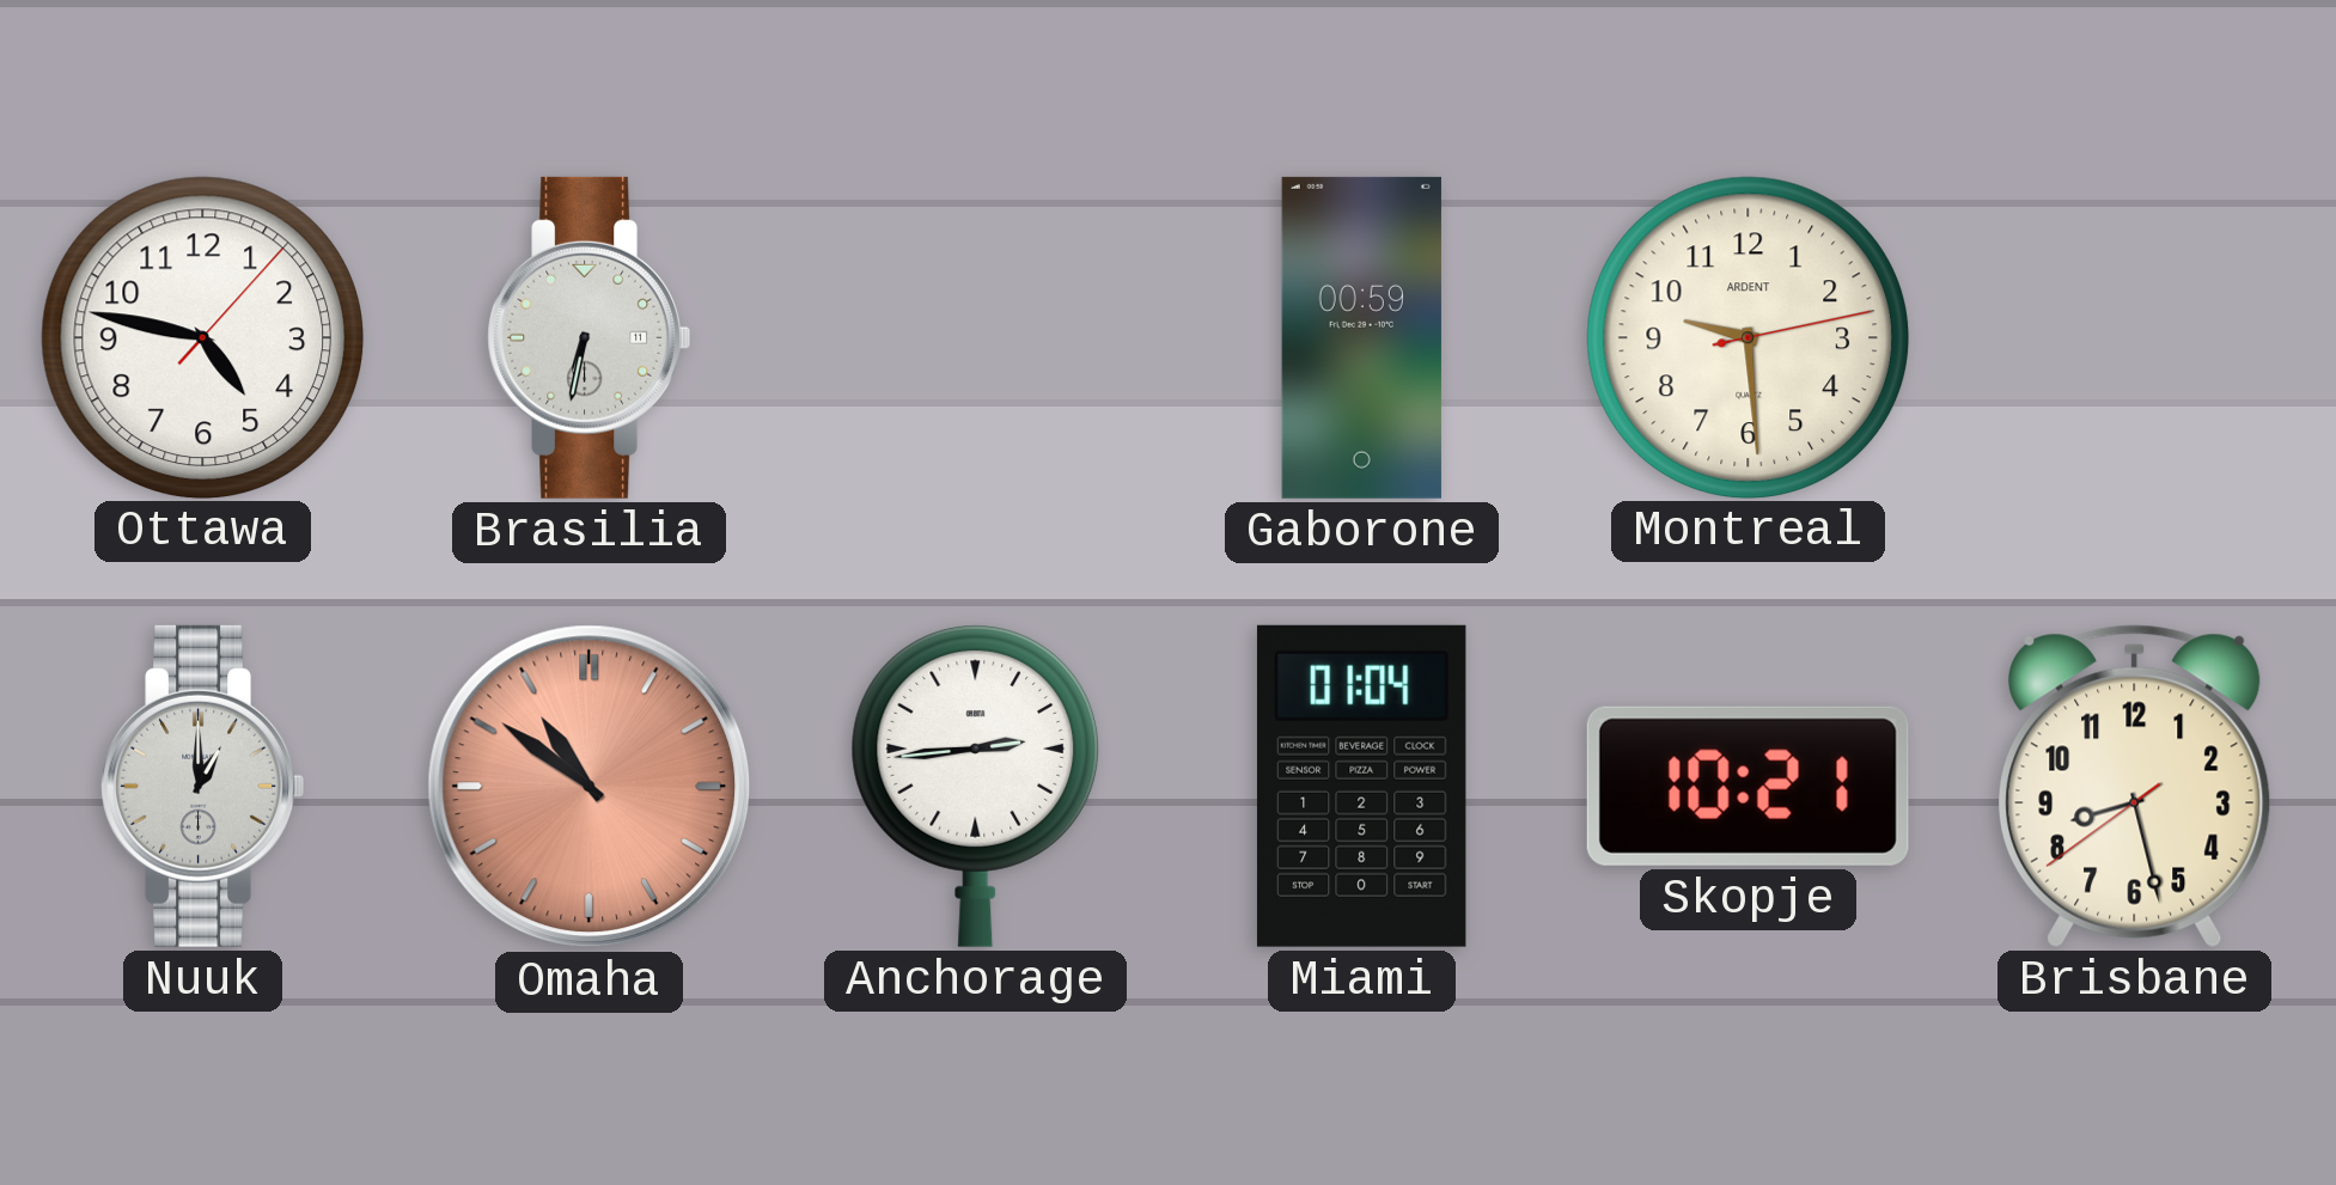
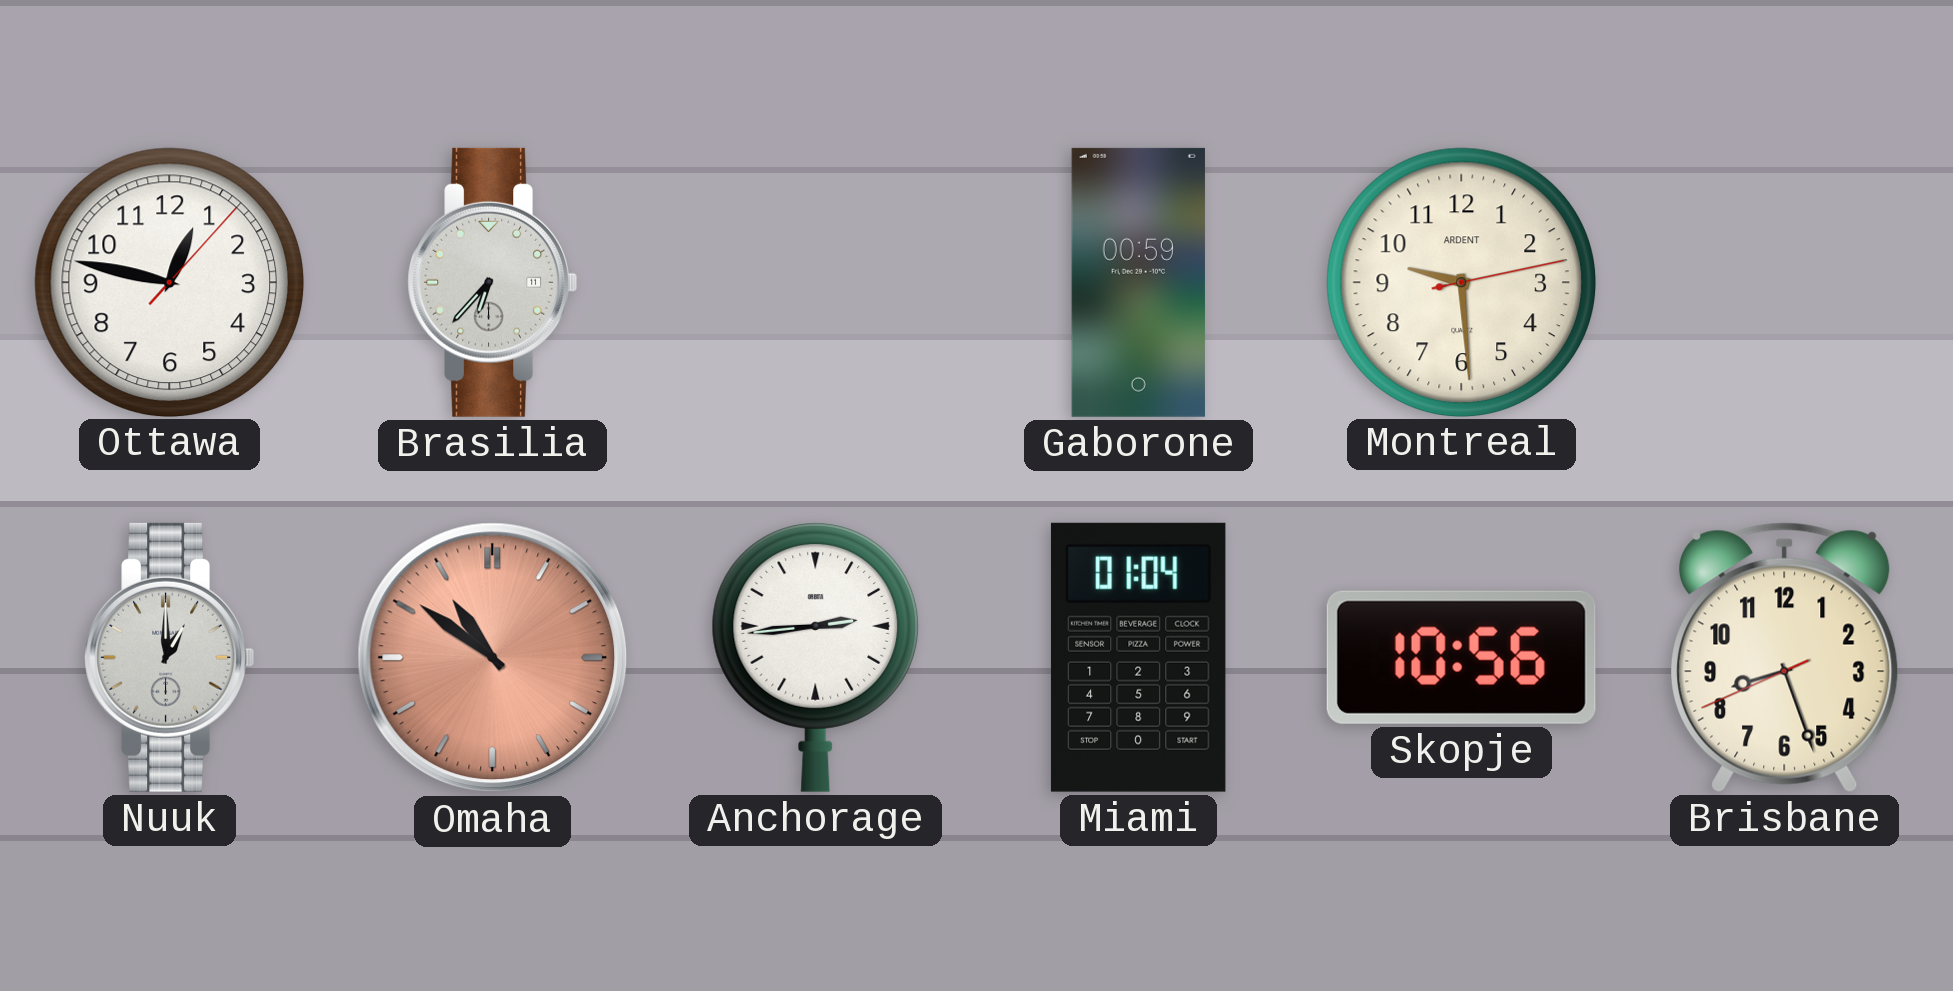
Ottawa: 4:47 -> 12:47 (169, 282)
Brasilia: 6:32 -> 6:37 (492, 282)
Skopje: 10:21 -> 10:56 (1461, 657)
Brisbane: 8:27 -> 8:26 (1785, 657)
